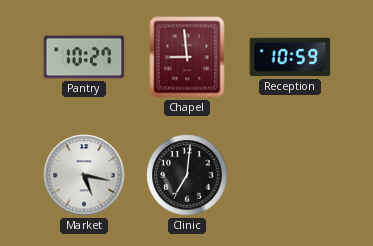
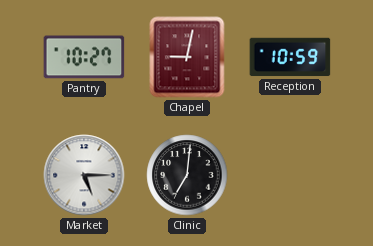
Chapel: 8:59 -> 9:02 (187, 57)
Market: 5:17 -> 5:15 (84, 175)
